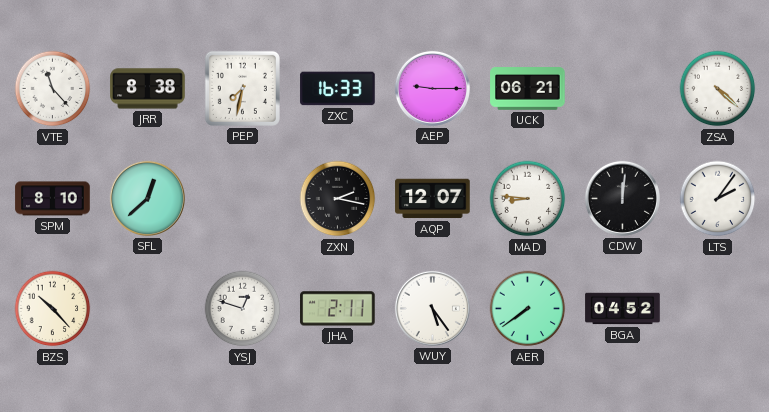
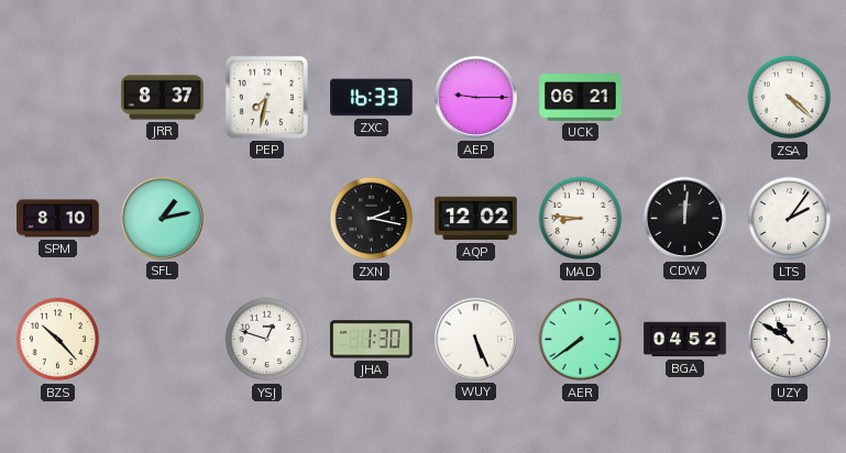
VTE: 11:23 -> none (53, 89)
JRR: 8:38 -> 8:37 (163, 98)
SFL: 12:38 -> 1:13 (162, 218)
AQP: 12:07 -> 12:02 (476, 219)
JHA: 2:11 -> 1:30 (372, 340)
WUY: 5:24 -> 5:26 (475, 339)
UZY: none -> 10:50 (790, 340)
